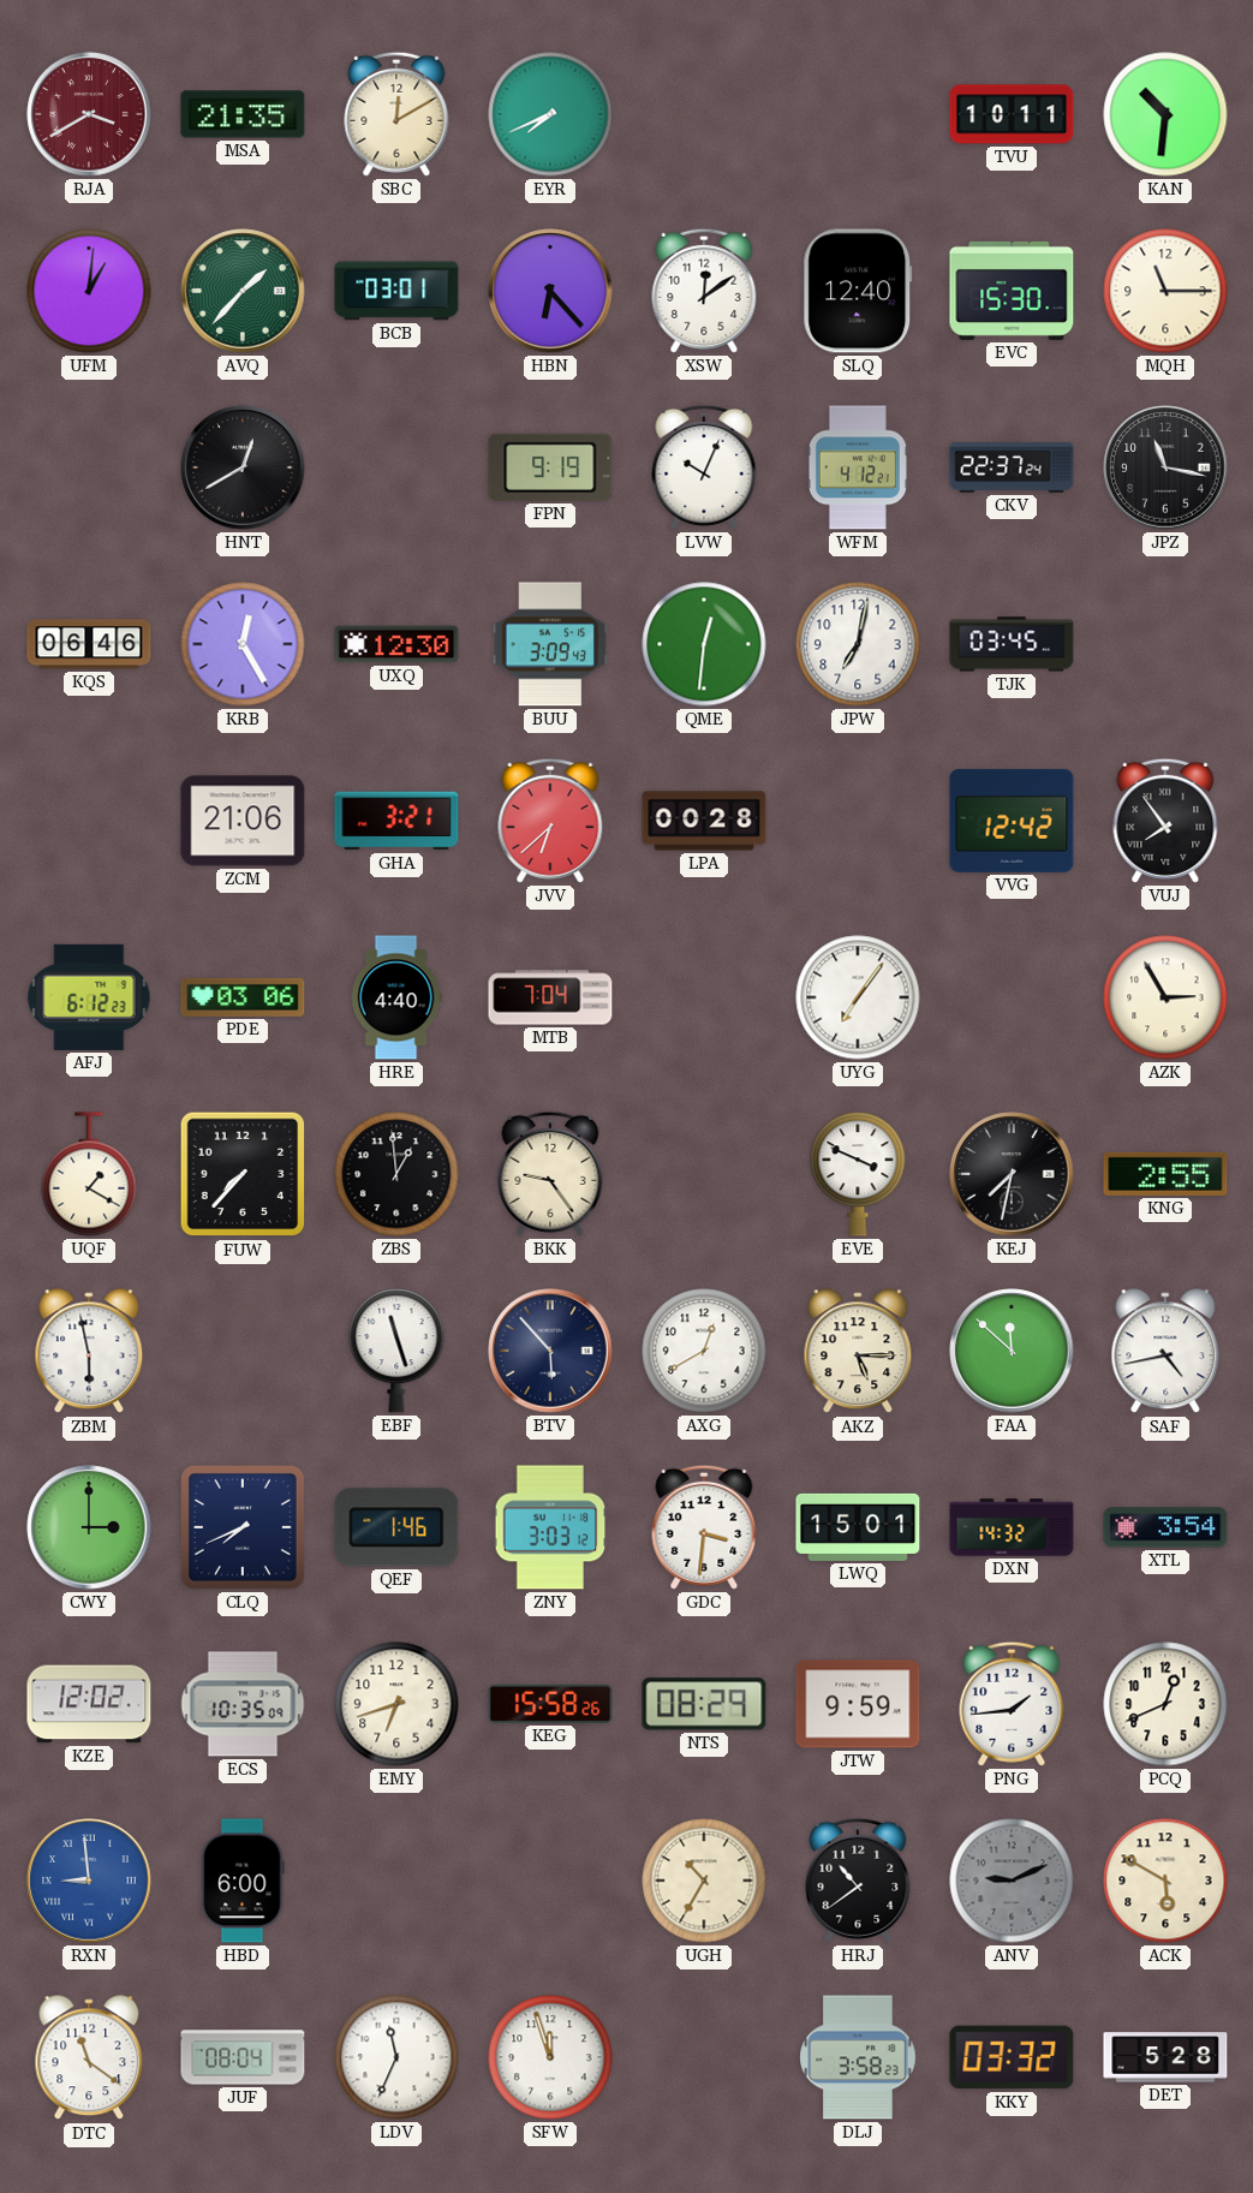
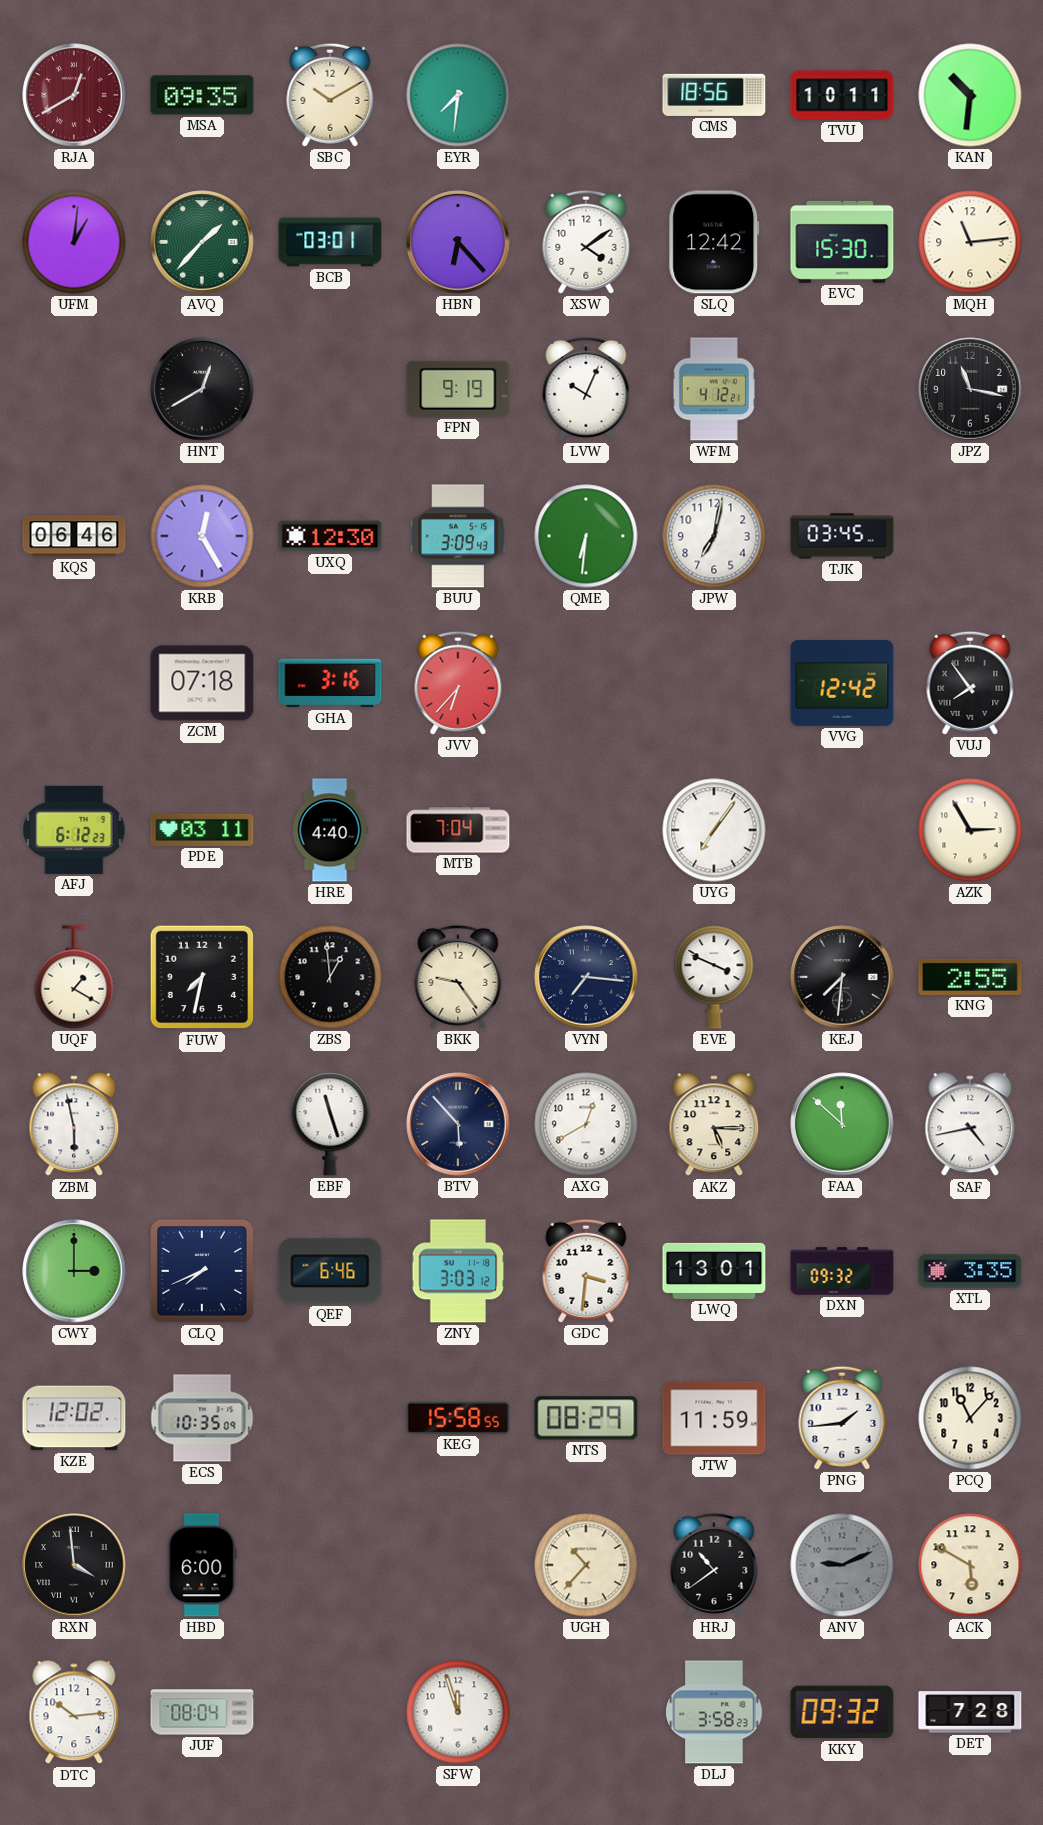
RJA: 3:40 -> 12:40 (74, 95)
MSA: 21:35 -> 09:35 (202, 95)
SBC: 12:10 -> 10:10 (330, 95)
EYR: 7:41 -> 7:31 (458, 95)
CMS: none -> 18:56 (714, 95)
XSW: 12:09 -> 4:09 (586, 242)
SLQ: 12:40 -> 12:42 (714, 242)
MQH: 11:15 -> 11:14 (970, 242)
CKV: 22:37 -> none (1012, 469)
QME: 12:31 -> 6:31 (586, 536)
ZCM: 21:06 -> 07:18 (202, 683)
GHA: 3:21 -> 3:16 (330, 683)
JVV: 6:38 -> 6:37 (458, 683)
LPA: 00:28 -> none (704, 821)
PDE: 03:06 -> 03:11 (202, 830)
FUW: 7:37 -> 7:32 (202, 977)
VYN: none -> 7:16 (586, 977)
KEJ: 7:32 -> 7:31 (842, 977)
QEF: 1:46 -> 6:46 (330, 1271)
LWQ: 15:01 -> 13:01 (714, 1271)
DXN: 14:32 -> 09:32 (842, 1271)
XTL: 3:54 -> 3:35 (970, 1271)
EMY: 6:42 -> none (396, 1704)
KEG: 15:58:26 -> 15:58:55 (458, 1418)
JTW: 9:59 -> 11:59 (714, 1418)
PCQ: 12:41 -> 11:07 (970, 1418)
RXN: 8:59 -> 3:59 (74, 1565)
RXN dial: blue -> black (74, 1565)
UGH: 10:35 -> 10:37 (586, 1565)
DTC: 11:21 -> 10:14 (74, 1713)
LDV: 11:34 -> none (396, 2057)
KKY: 03:32 -> 09:32 (842, 1712)
DET: 5:28 -> 7:28 (970, 1712)
